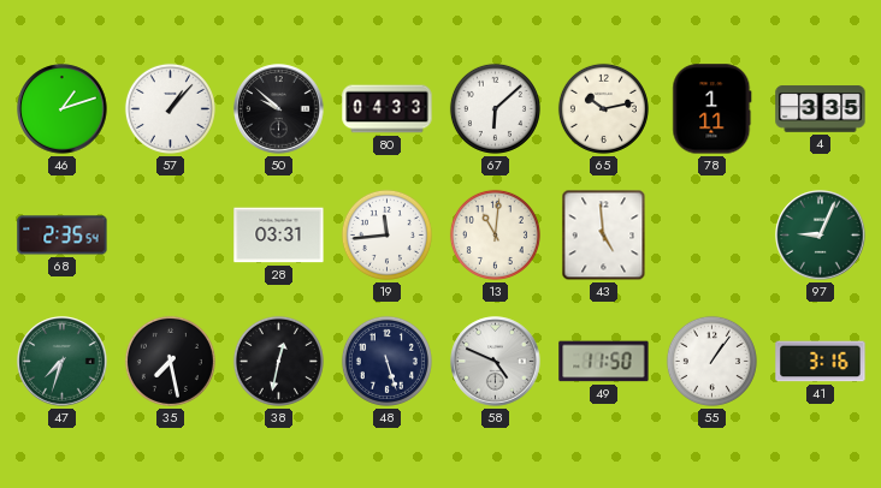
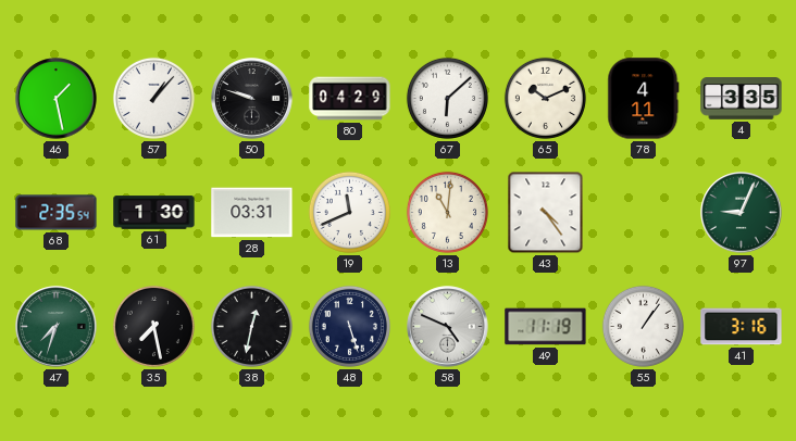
46: 1:12 -> 1:28 (57, 99)
50: 9:52 -> 9:48 (252, 99)
80: 04:33 -> 04:29 (350, 99)
65: 10:13 -> 10:11 (545, 98)
78: 1:11 -> 4:11 (644, 99)
61: none -> 1:30 (154, 213)
19: 11:44 -> 11:41 (349, 212)
43: 4:59 -> 4:24 (546, 213)
49: 11:50 -> 11:19 (546, 327)
